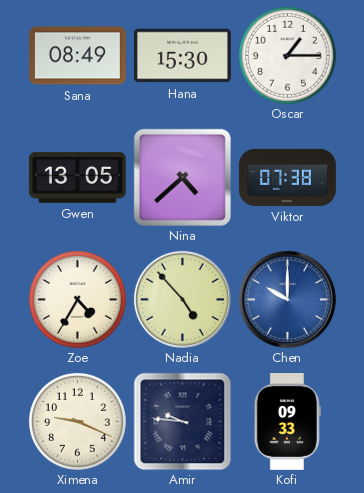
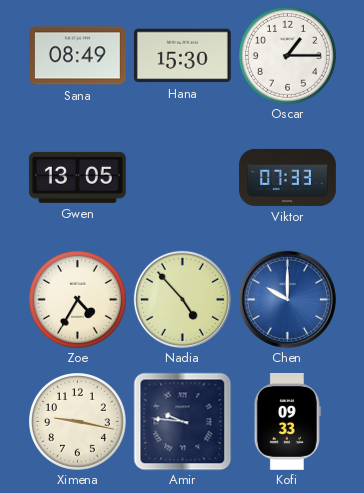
Nina: 4:38 -> none (182, 177)
Viktor: 07:38 -> 07:33 (288, 177)
Ximena: 9:19 -> 9:17 (77, 421)
